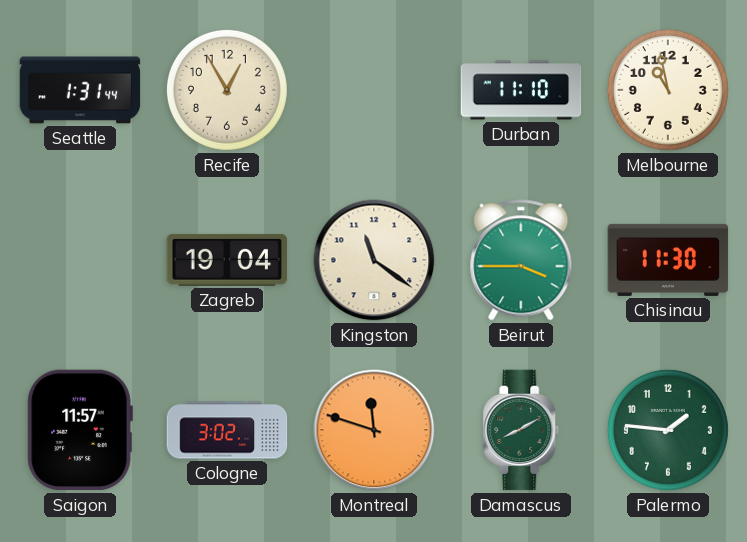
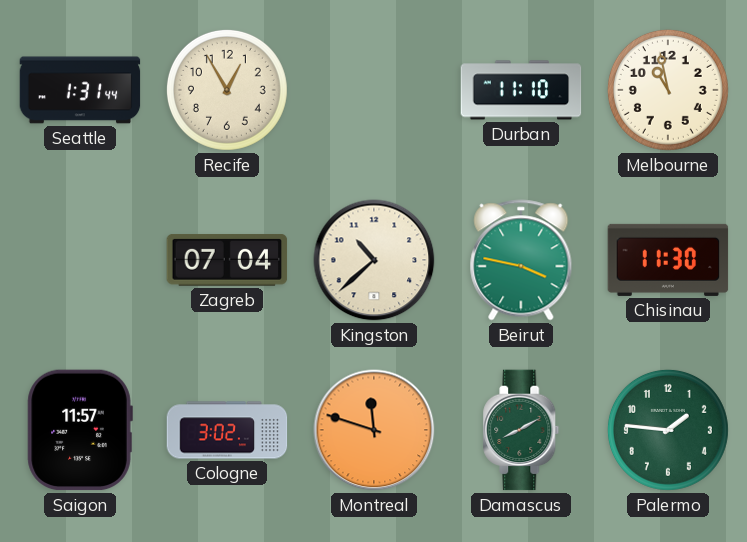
Zagreb: 19:04 -> 07:04 (227, 261)
Kingston: 11:21 -> 10:38 (374, 260)
Beirut: 3:45 -> 3:47 (521, 260)
